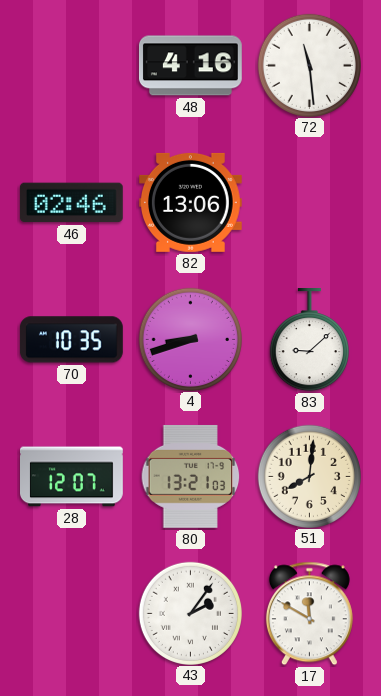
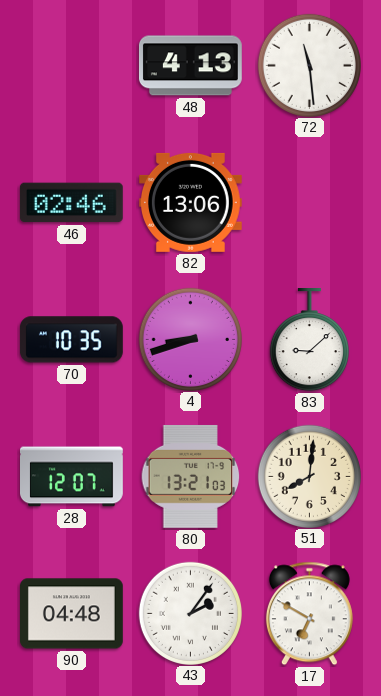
48: 4:16 -> 4:13 (190, 66)
90: none -> 04:48 (72, 614)
17: 11:50 -> 6:50 (309, 614)
